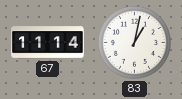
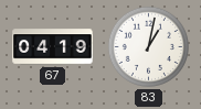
67: 11:14 -> 04:19 (53, 47)
